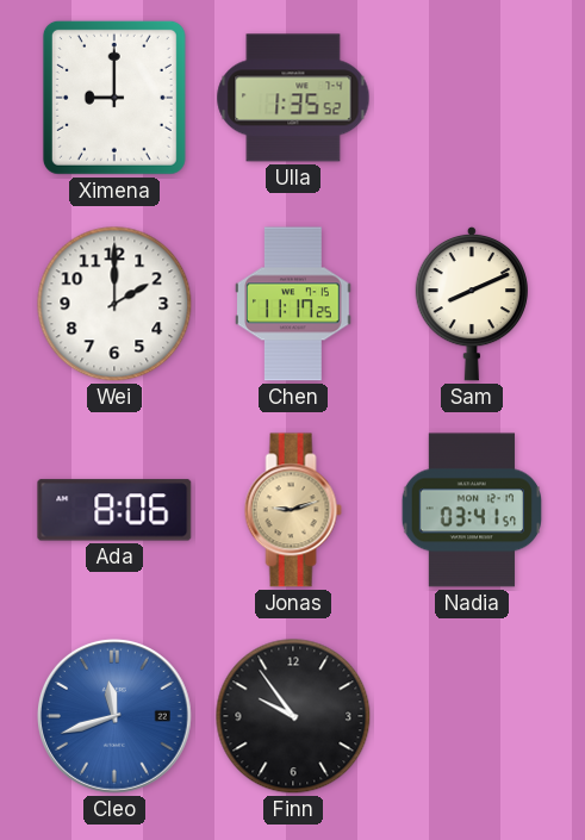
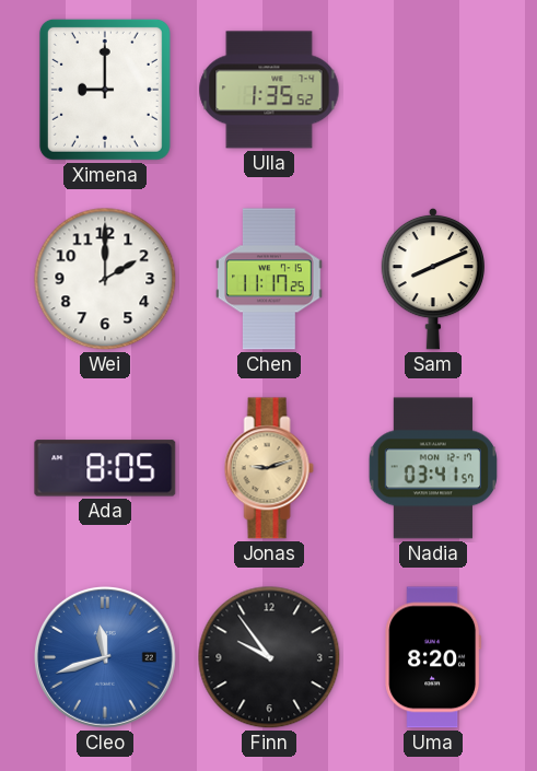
Ada: 8:06 -> 8:05 (105, 468)
Uma: none -> 8:20 (433, 657)
